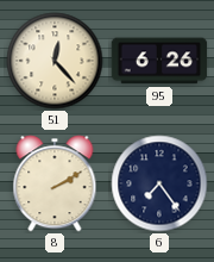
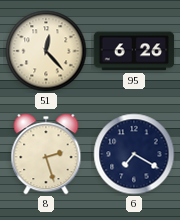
8: 2:10 -> 2:27 (46, 154)
6: 7:24 -> 7:20 (134, 154)
